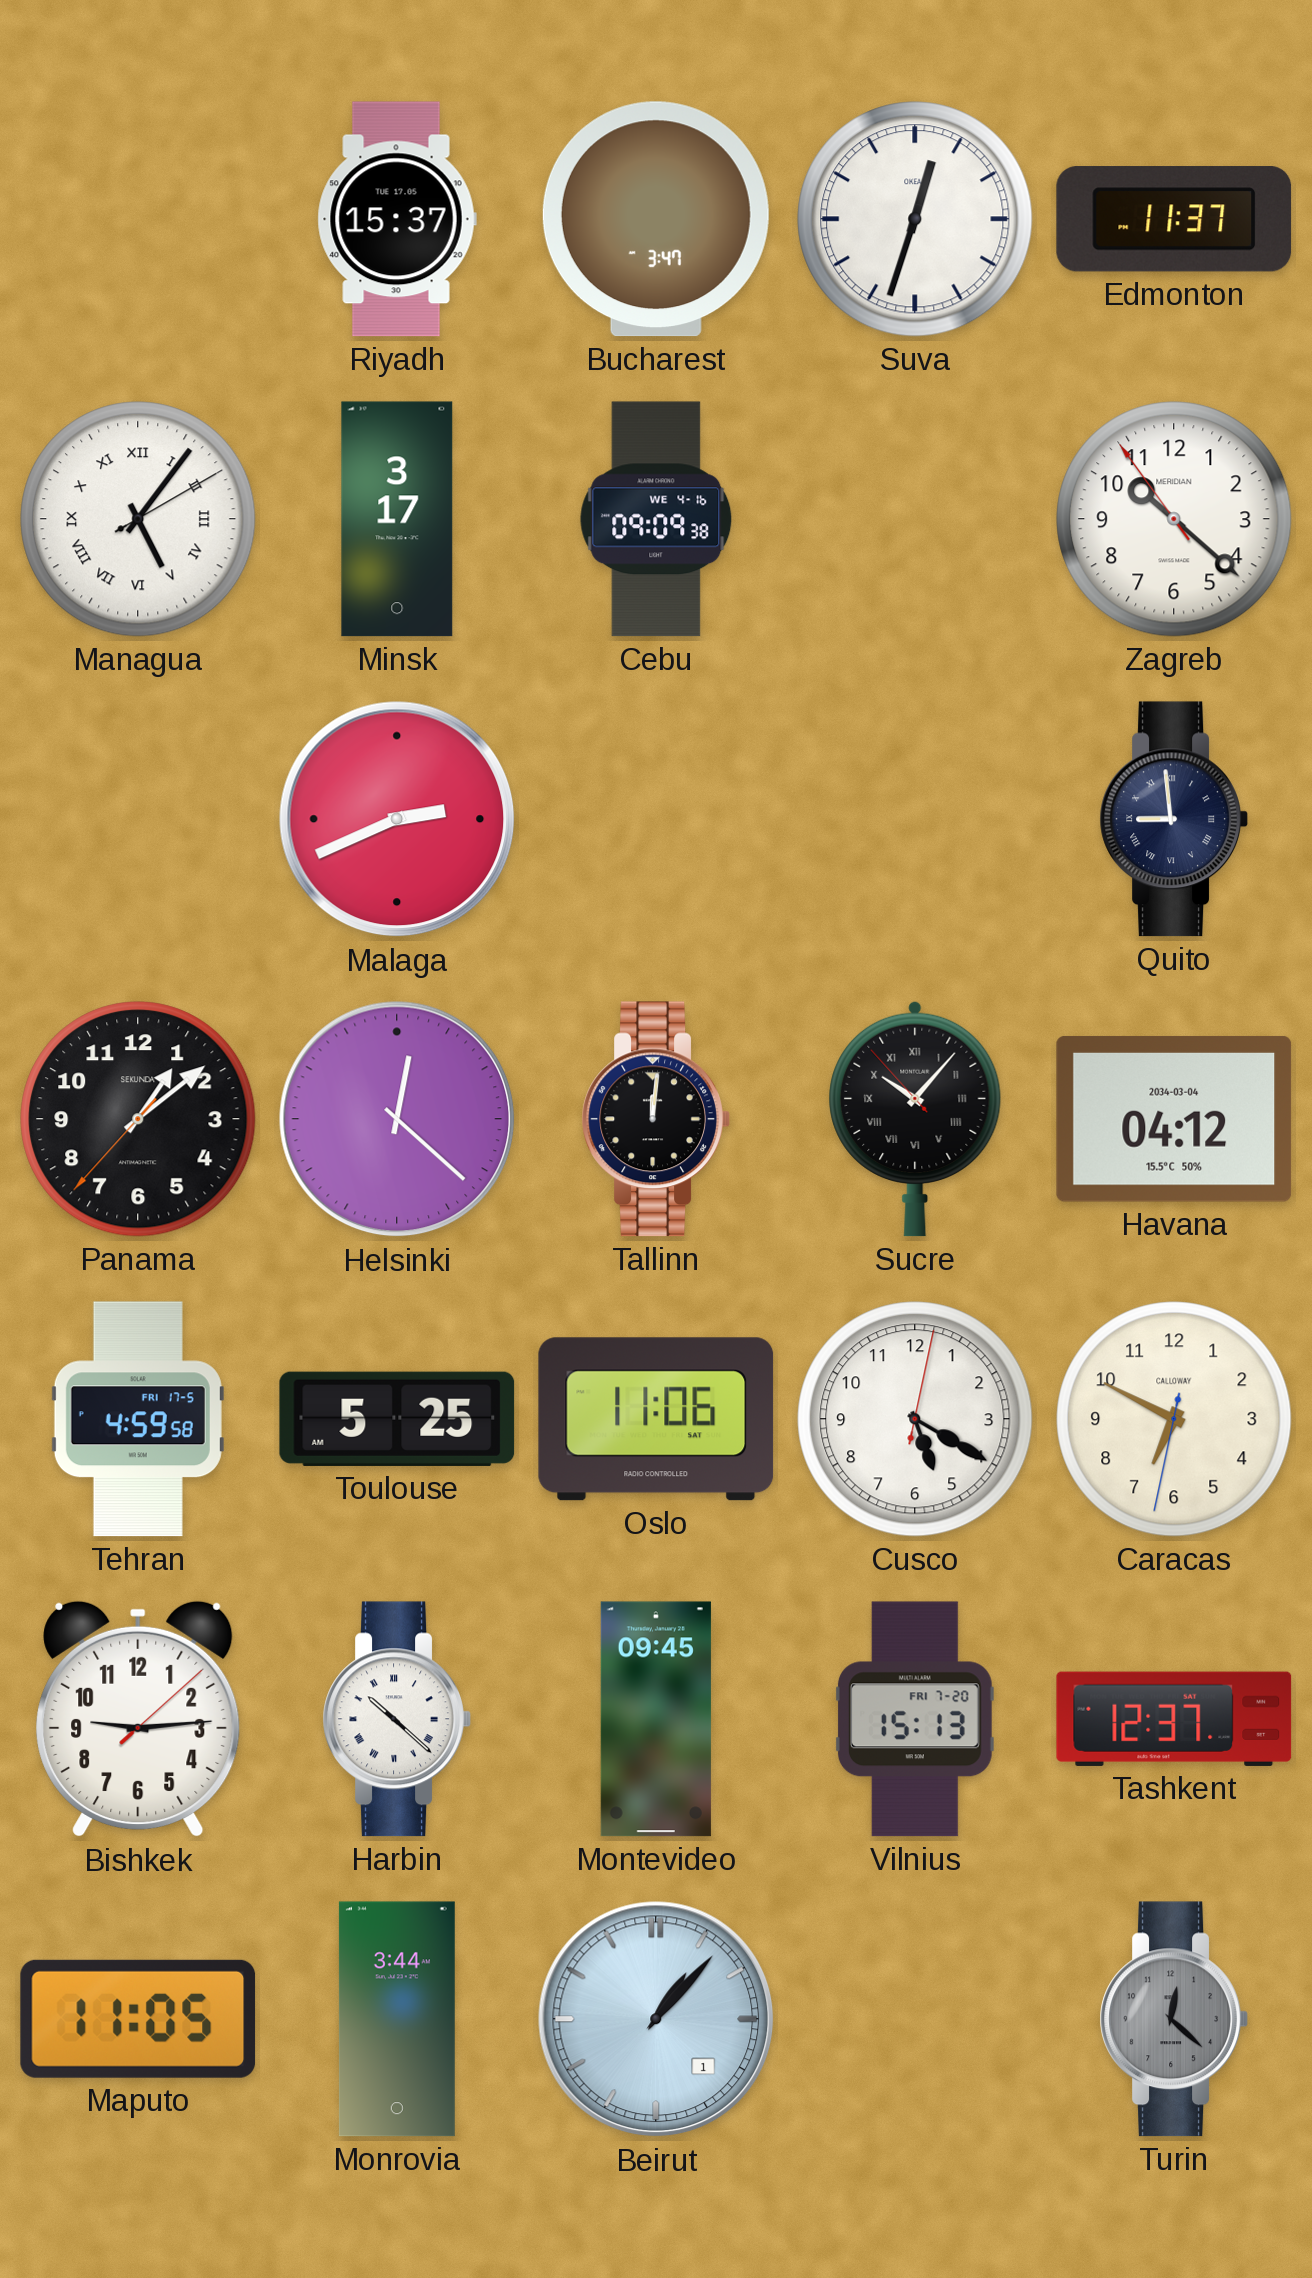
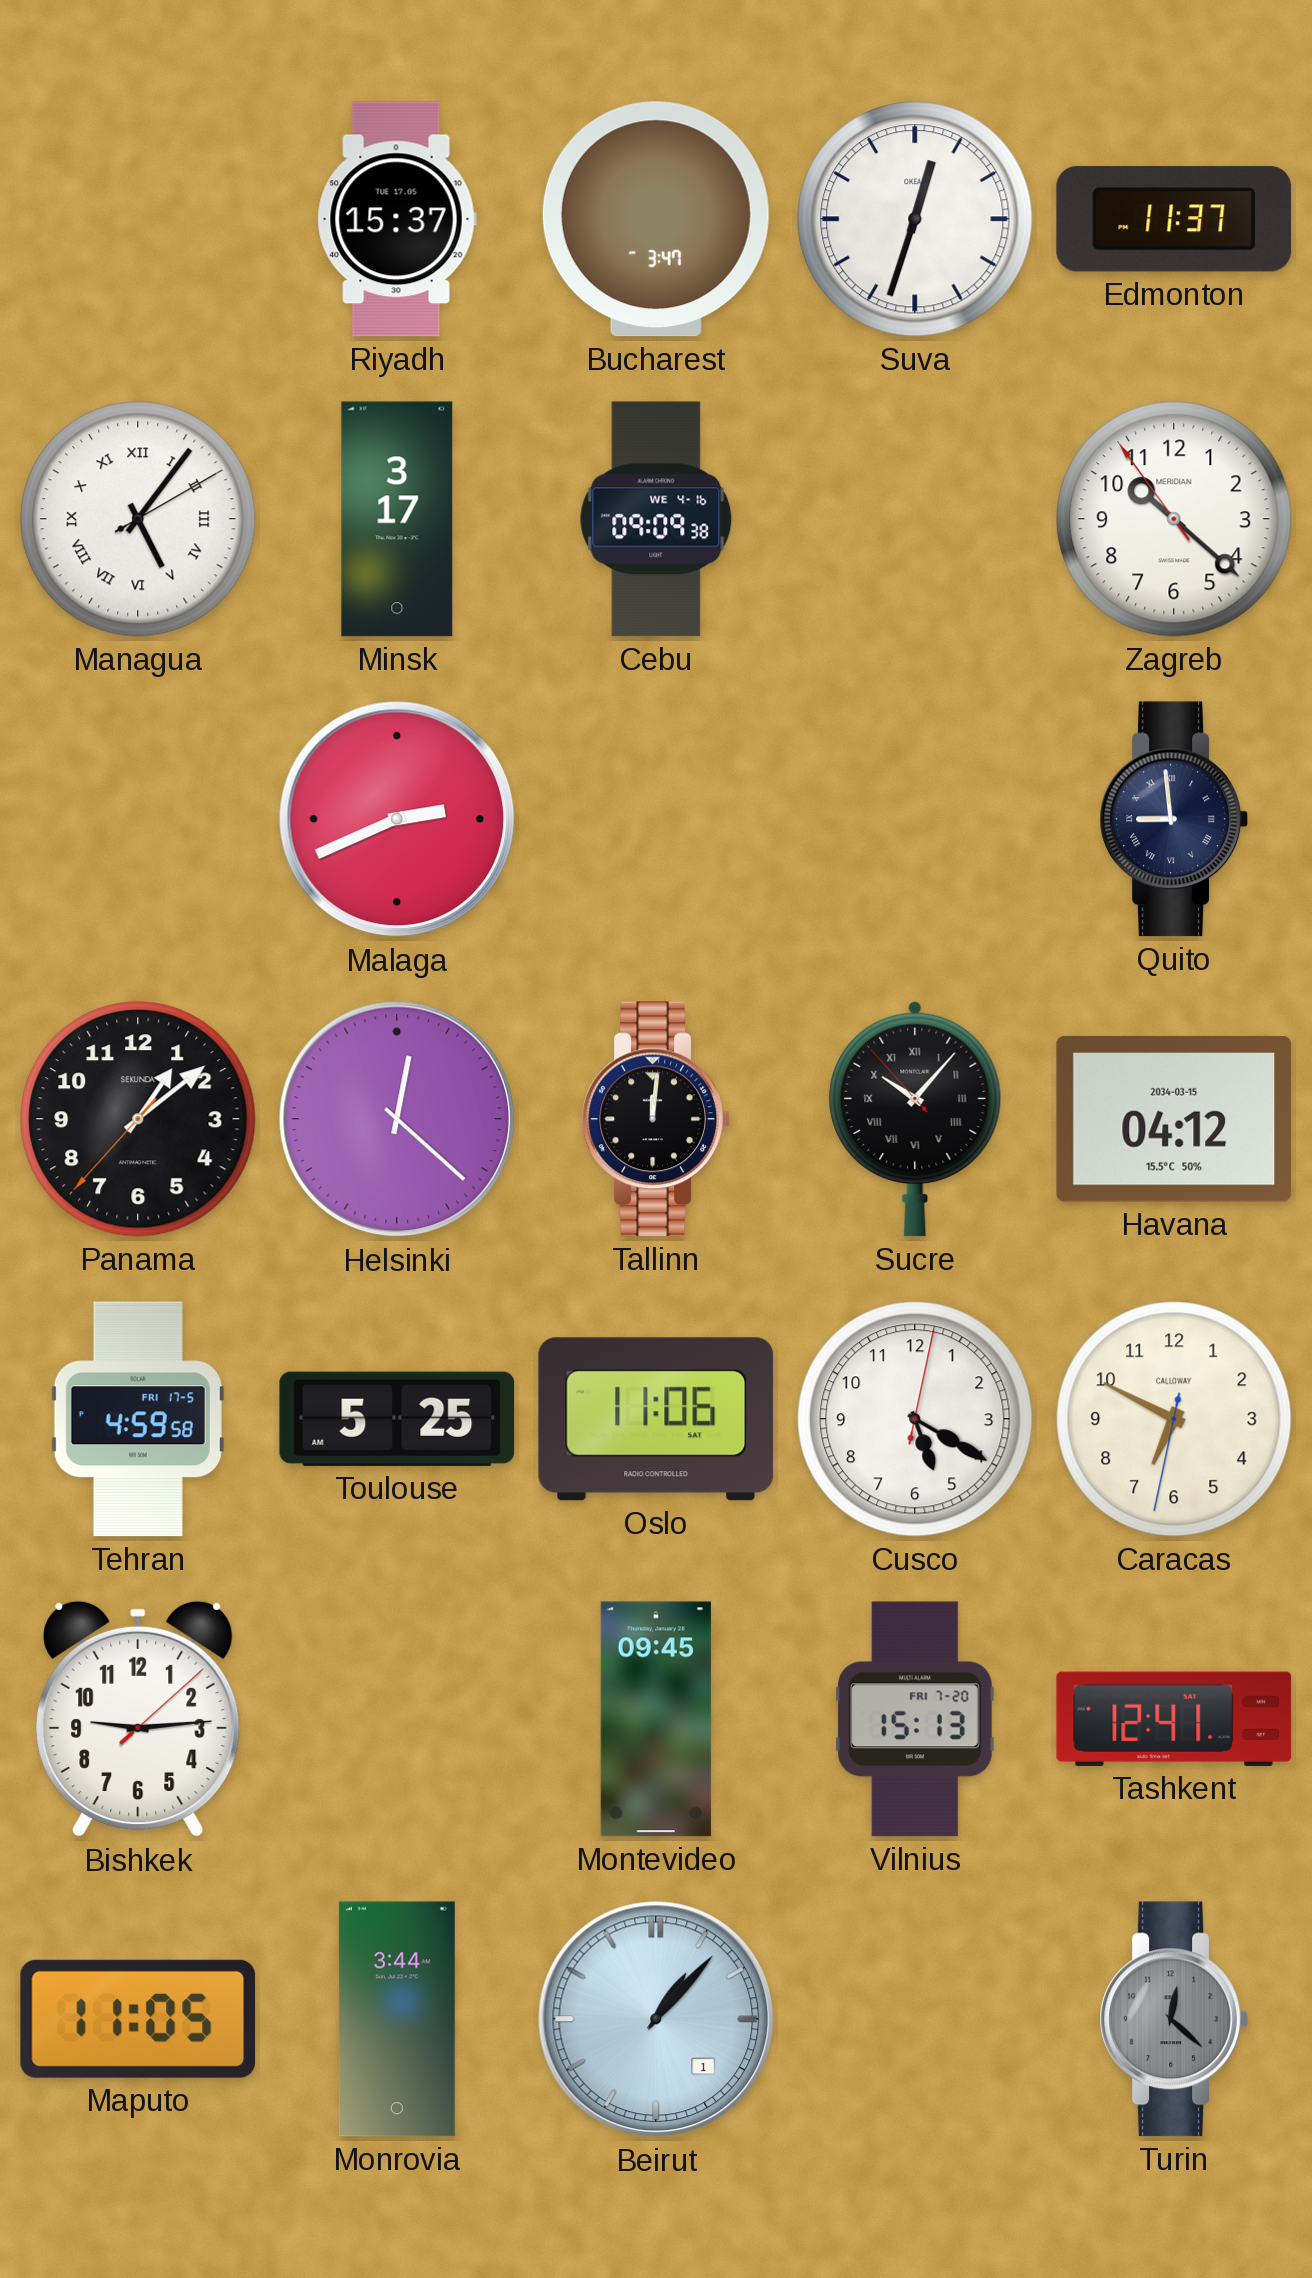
Havana date: 2034-03-04 -> 2034-03-15 (1174, 1119)
Harbin: 10:22 -> none (397, 1719)
Tashkent: 12:37 -> 12:41 (1174, 1719)
